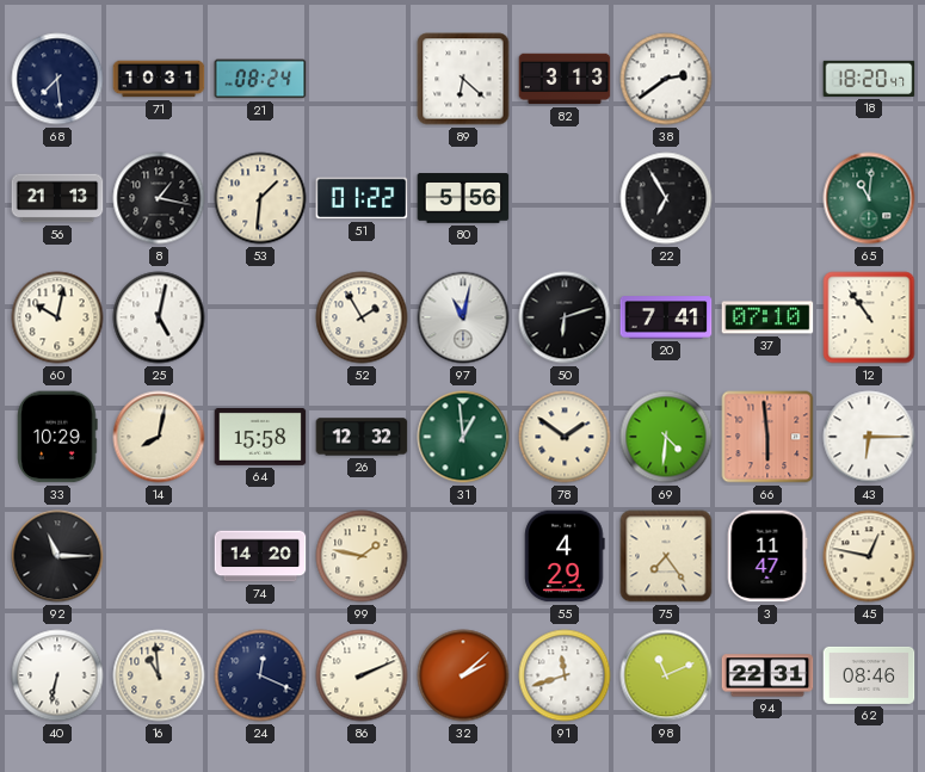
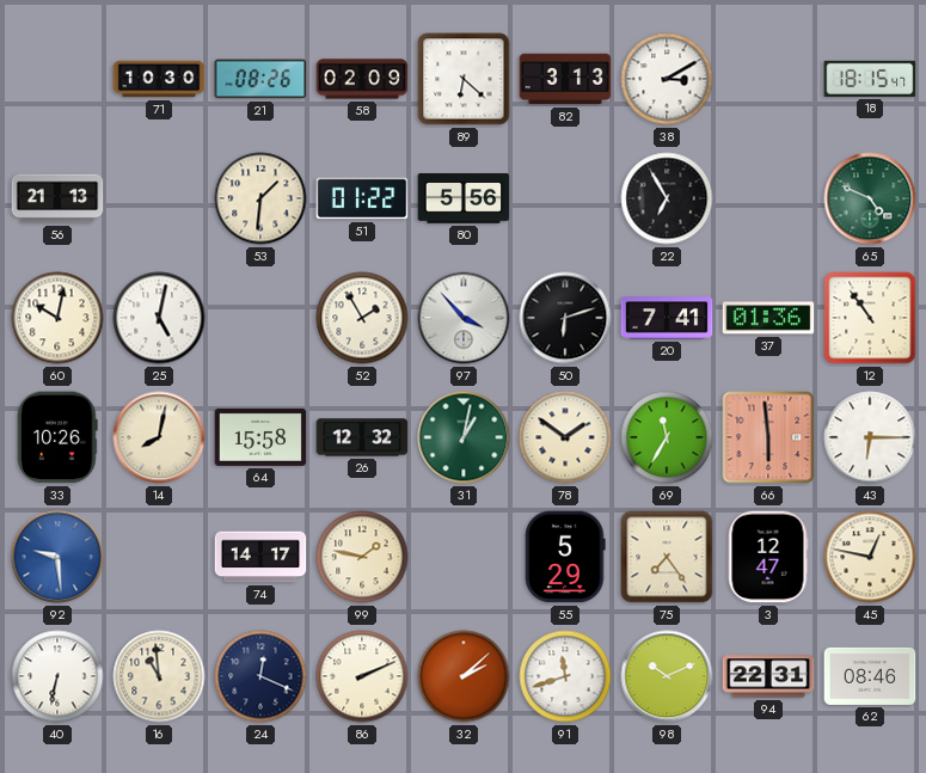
68: 7:29 -> none (57, 79)
71: 10:31 -> 10:30 (159, 79)
21: 08:24 -> 08:26 (260, 79)
58: none -> 02:09 (362, 79)
38: 2:39 -> 3:10 (667, 79)
18: 18:20 -> 18:15 (870, 79)
8: 1:17 -> none (159, 198)
65: 11:01 -> 4:49 (870, 198)
97: 11:02 -> 3:53 (464, 318)
37: 07:10 -> 01:36 (768, 318)
33: 10:29 -> 10:26 (57, 437)
31: 12:59 -> 1:02 (464, 437)
69: 4:31 -> 11:35 (667, 437)
92: 11:15 -> 9:29 (57, 557)
92 dial: black -> blue (57, 557)
74: 14:20 -> 14:17 (260, 557)
55: 4:29 -> 5:29 (565, 557)
3: 11:47 -> 12:47 (768, 557)
98: 11:11 -> 10:11 (667, 676)
